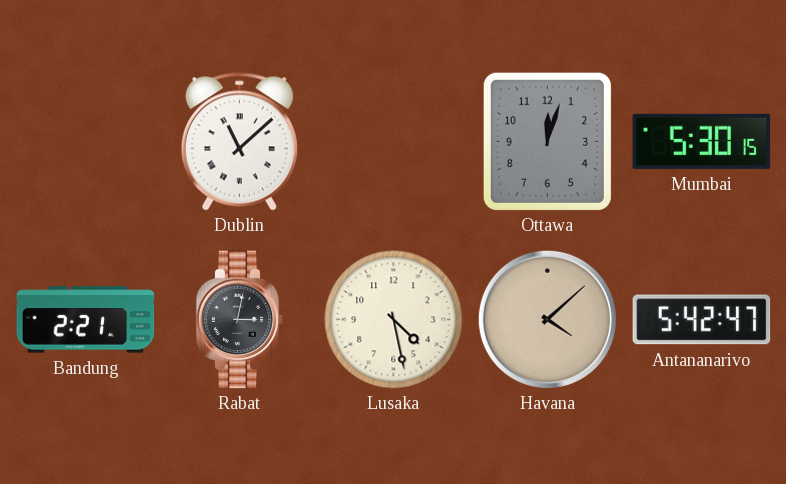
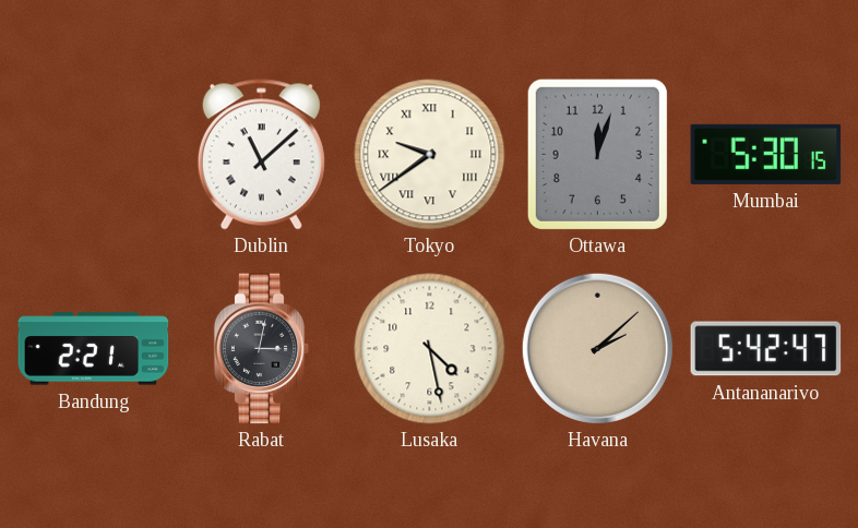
Tokyo: none -> 9:39 (430, 155)
Havana: 4:08 -> 2:08 (597, 348)
